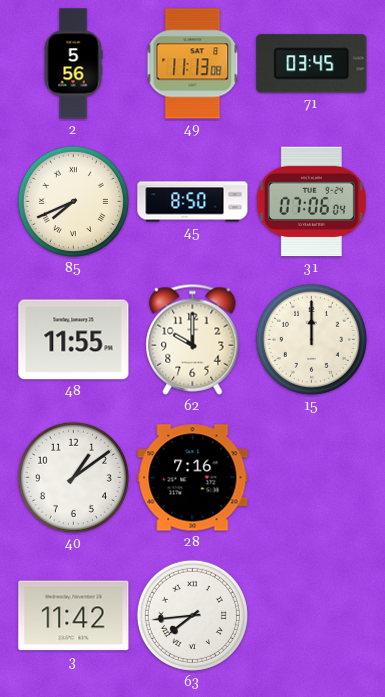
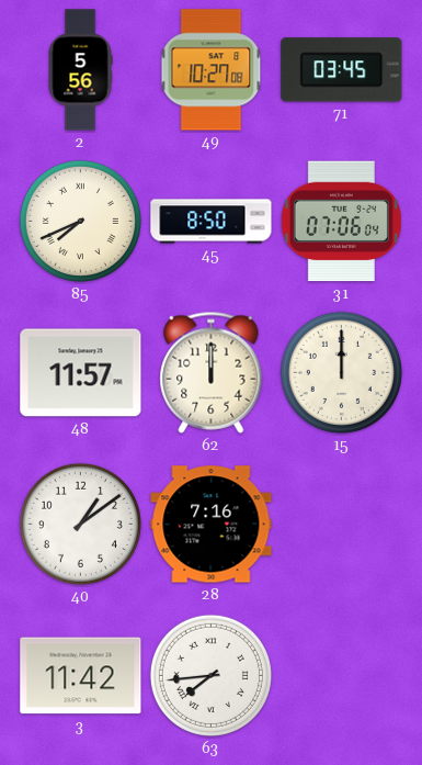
49: 11:13 -> 10:27 (212, 70)
48: 11:55 -> 11:57 (81, 373)
62: 10:00 -> 12:00 (212, 372)
